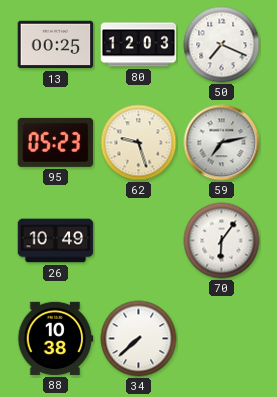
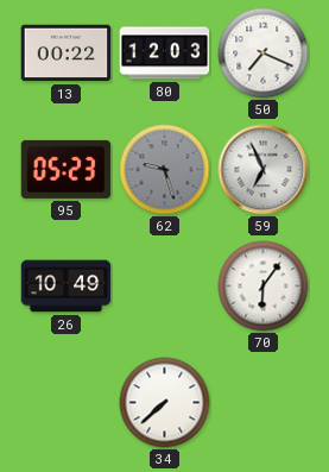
13: 00:25 -> 00:22 (67, 54)
62 dial: cream -> grey (165, 170)
59: 7:13 -> 6:56 (264, 170)
88: 10:38 -> none (55, 338)
